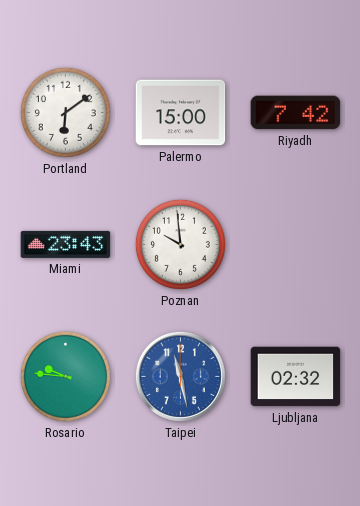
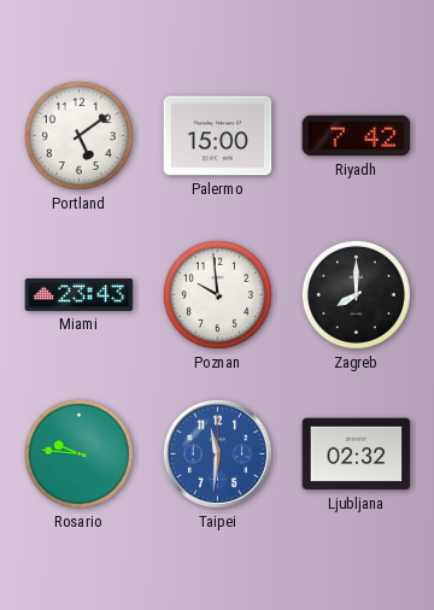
Portland: 6:09 -> 5:09 (78, 135)
Zagreb: none -> 8:00 (356, 294)
Taipei: 11:28 -> 11:31 (217, 453)
